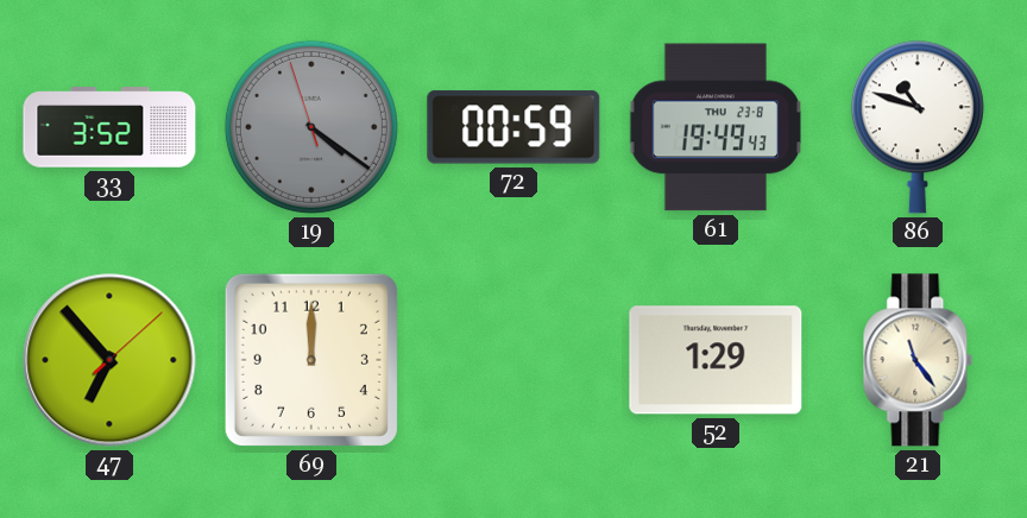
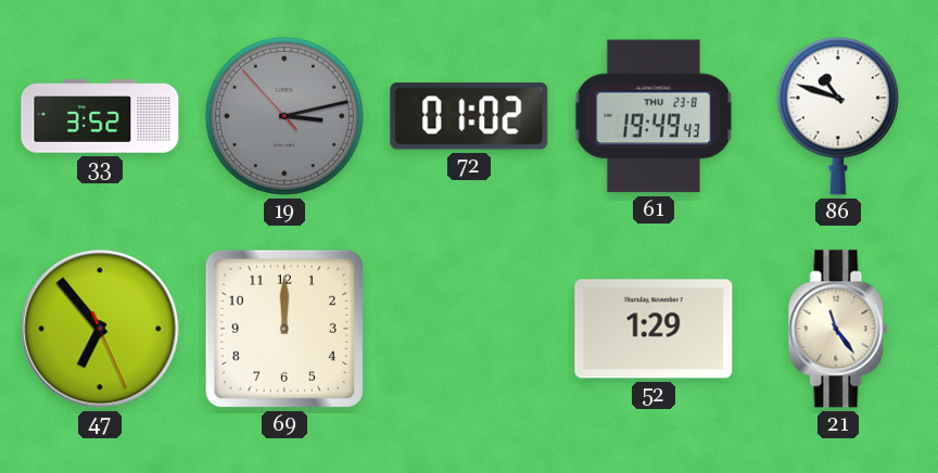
19: 4:20 -> 3:12 (284, 116)
72: 00:59 -> 01:02 (469, 116)
47: 6:53:08 -> 6:53:26 (100, 329)
